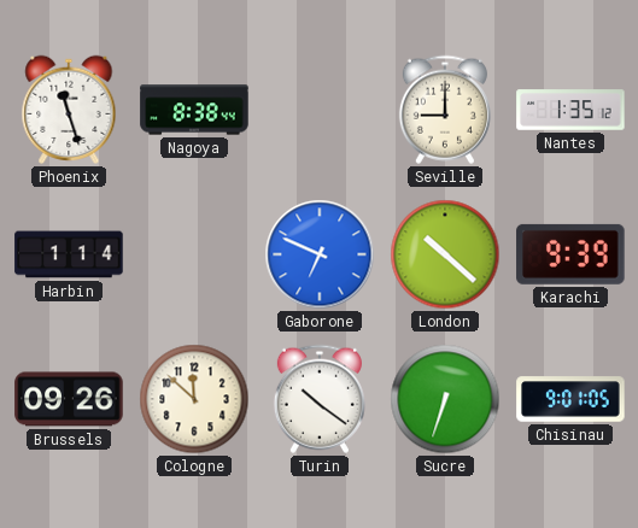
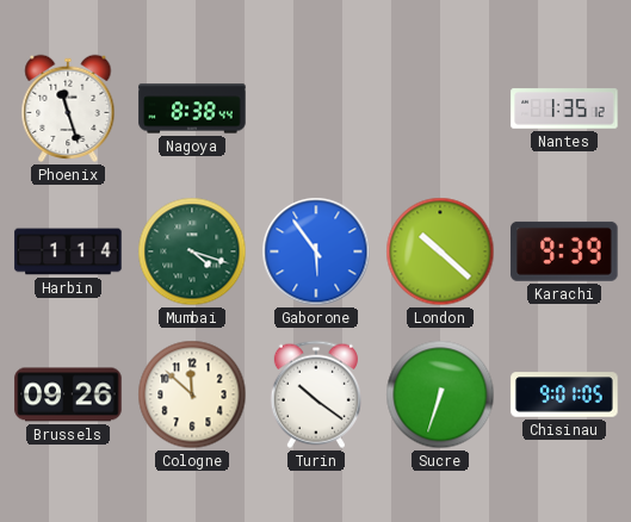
Seville: 9:00 -> none (445, 110)
Mumbai: none -> 4:18 (192, 251)
Gaborone: 6:49 -> 5:54 (316, 251)
